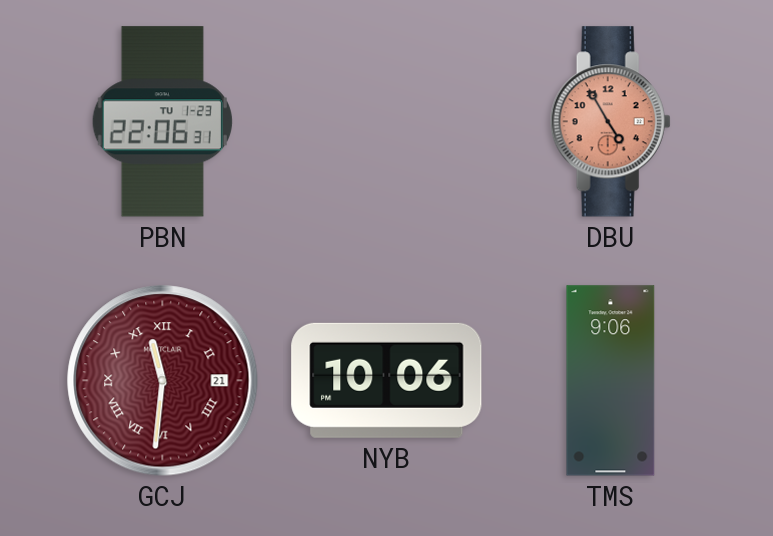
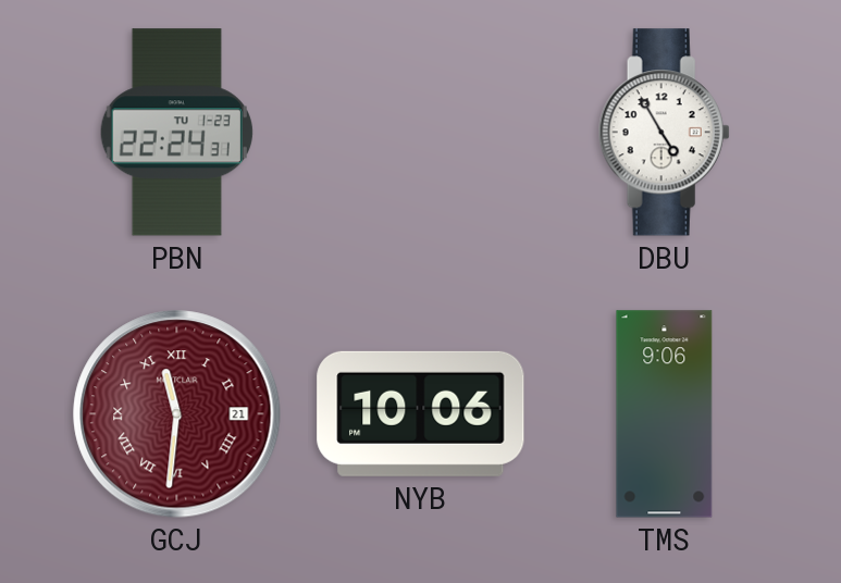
PBN: 22:06 -> 22:24 (176, 133)
DBU dial: salmon -> white (664, 133)
